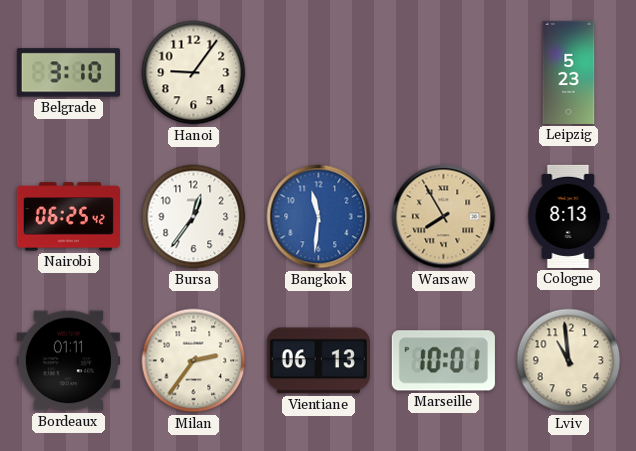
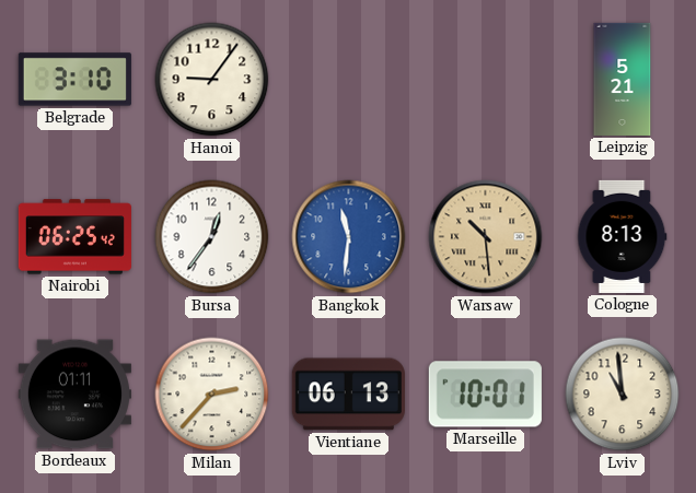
Leipzig: 5:23 -> 5:21 (623, 79)
Warsaw: 7:55 -> 10:29 (486, 237)
Milan: 2:36 -> 2:37 (212, 395)
